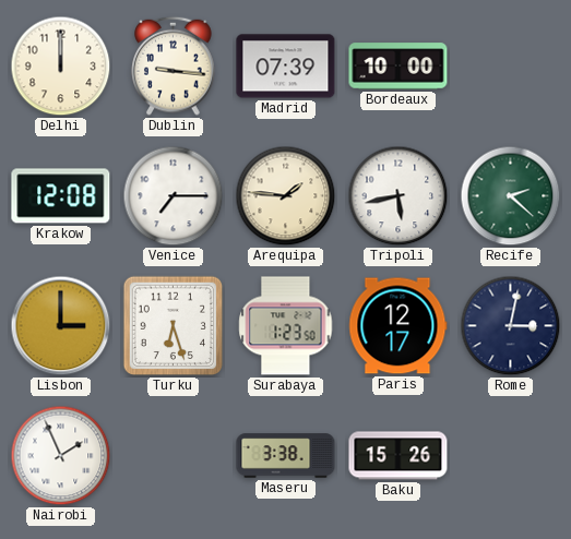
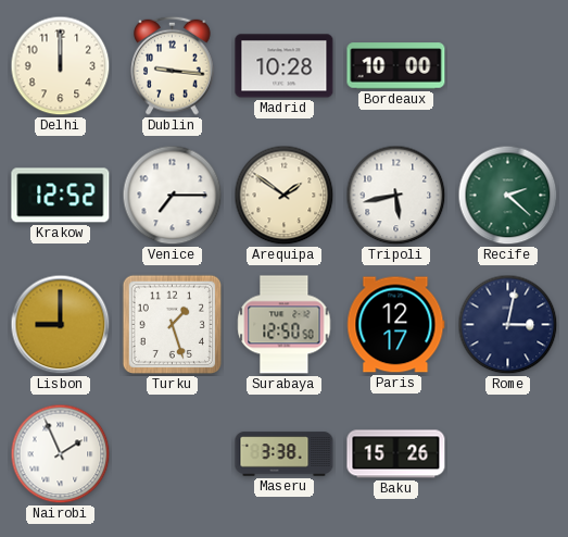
Madrid: 07:39 -> 10:28 (285, 66)
Krakow: 12:08 -> 12:52 (61, 196)
Arequipa: 1:46 -> 1:51 (285, 196)
Lisbon: 3:00 -> 9:00 (61, 325)
Turku: 6:27 -> 1:27 (173, 325)
Surabaya: 1:23 -> 12:50 (285, 325)
